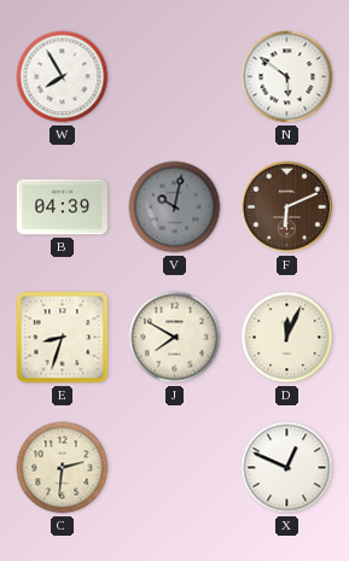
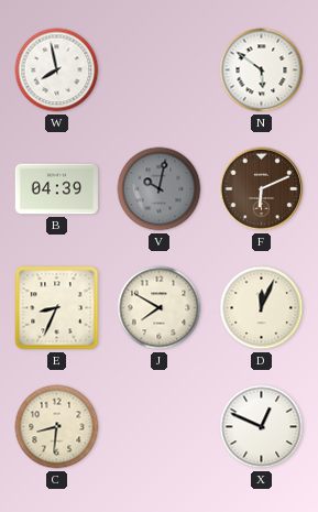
W: 7:55 -> 7:58 (57, 70)
E: 8:33 -> 8:34 (57, 308)
C: 2:31 -> 8:31 (57, 427)
